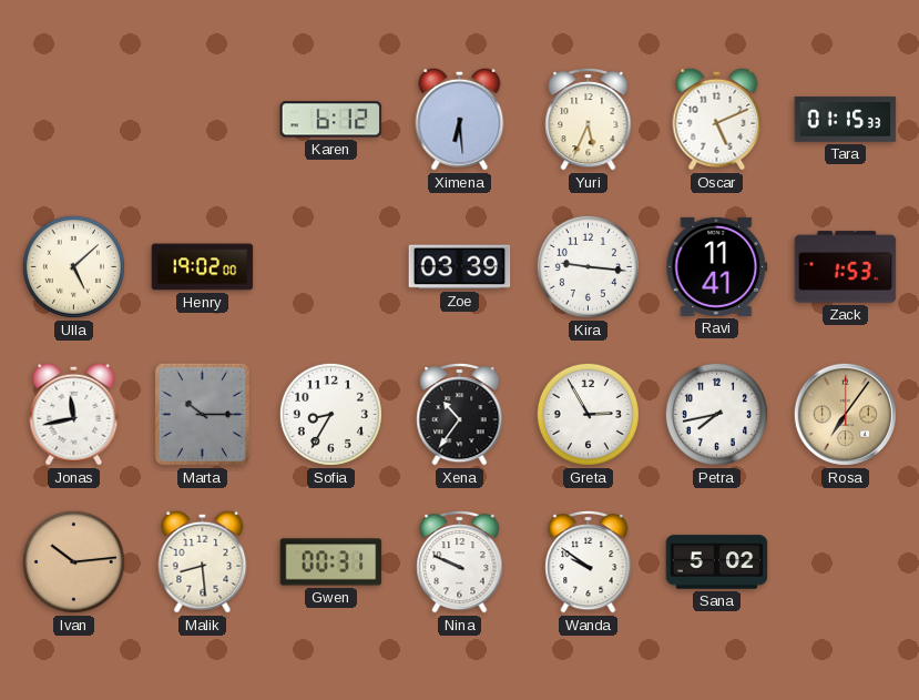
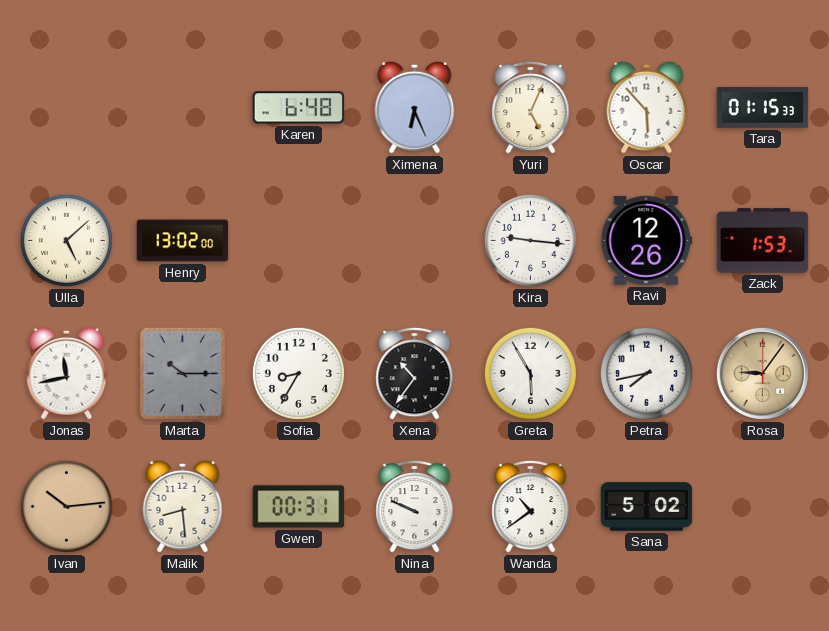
Karen: 6:12 -> 6:48 (299, 108)
Ximena: 6:29 -> 6:26 (415, 107)
Yuri: 5:34 -> 5:04 (531, 107)
Oscar: 5:11 -> 5:53 (647, 107)
Henry: 19:02 -> 13:02 (183, 241)
Zoe: 03:39 -> none (460, 267)
Ravi: 11:41 -> 12:26 (647, 240)
Greta: 2:55 -> 5:55 (530, 373)
Rosa: 7:06 -> 9:06 (762, 373)
Wanda: 9:51 -> 10:39 (531, 506)
